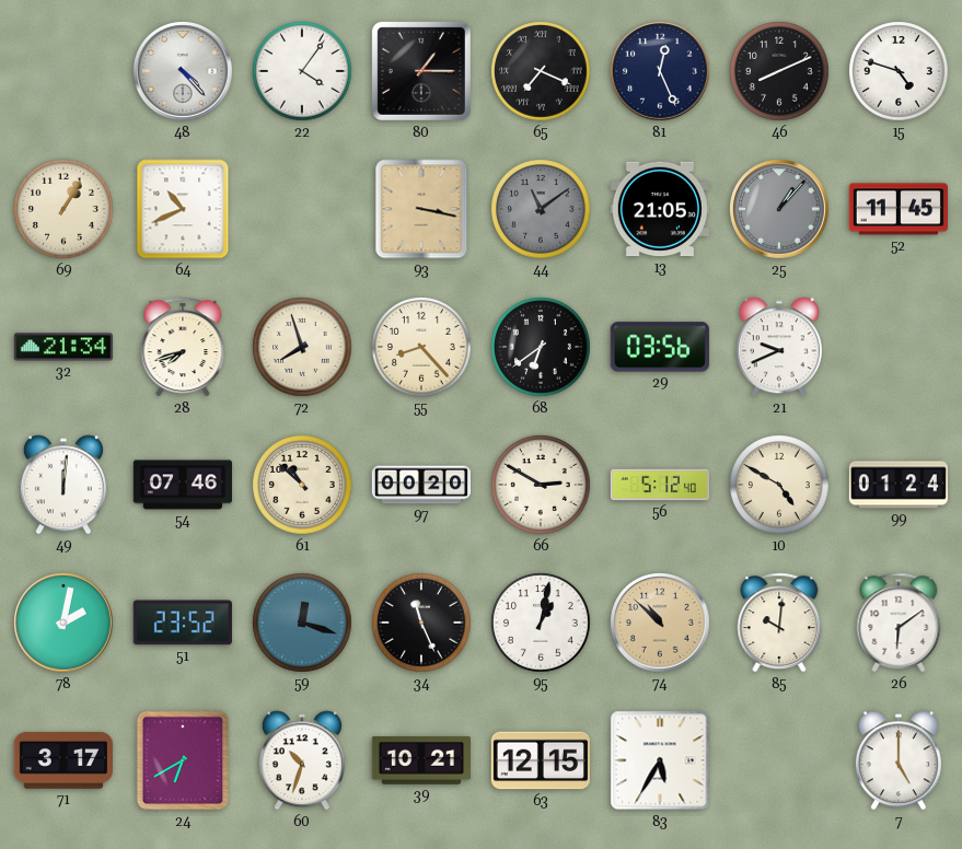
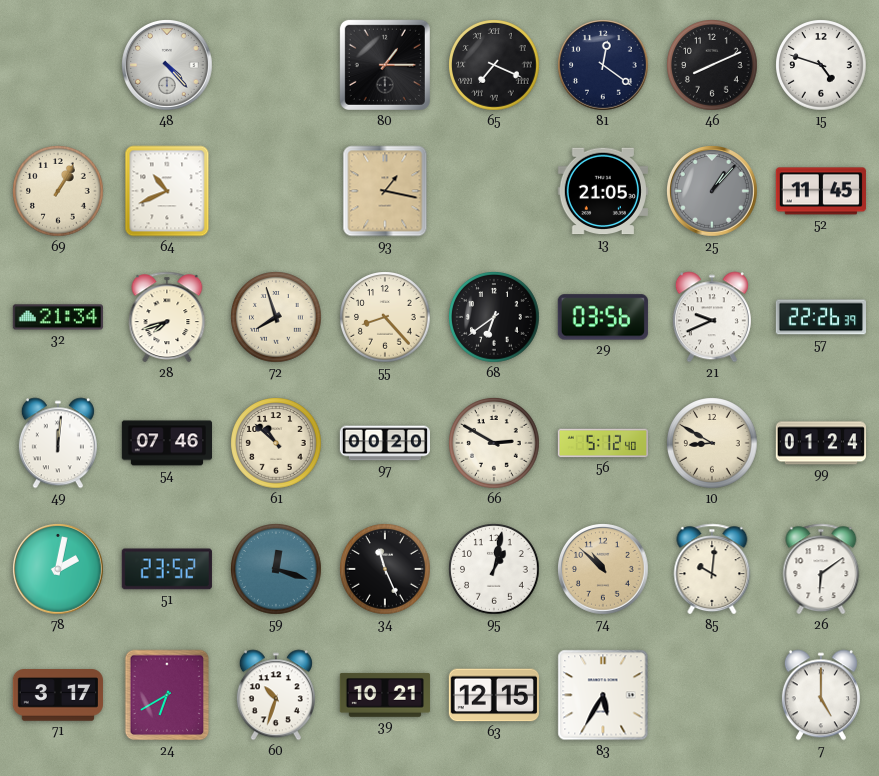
22: 4:06 -> none (302, 71)
81: 12:26 -> 12:21 (604, 66)
93: 3:17 -> 1:17 (385, 191)
44: 11:09 -> none (541, 209)
57: none -> 22:26 (820, 317)
10: 4:50 -> 8:50 (712, 443)
